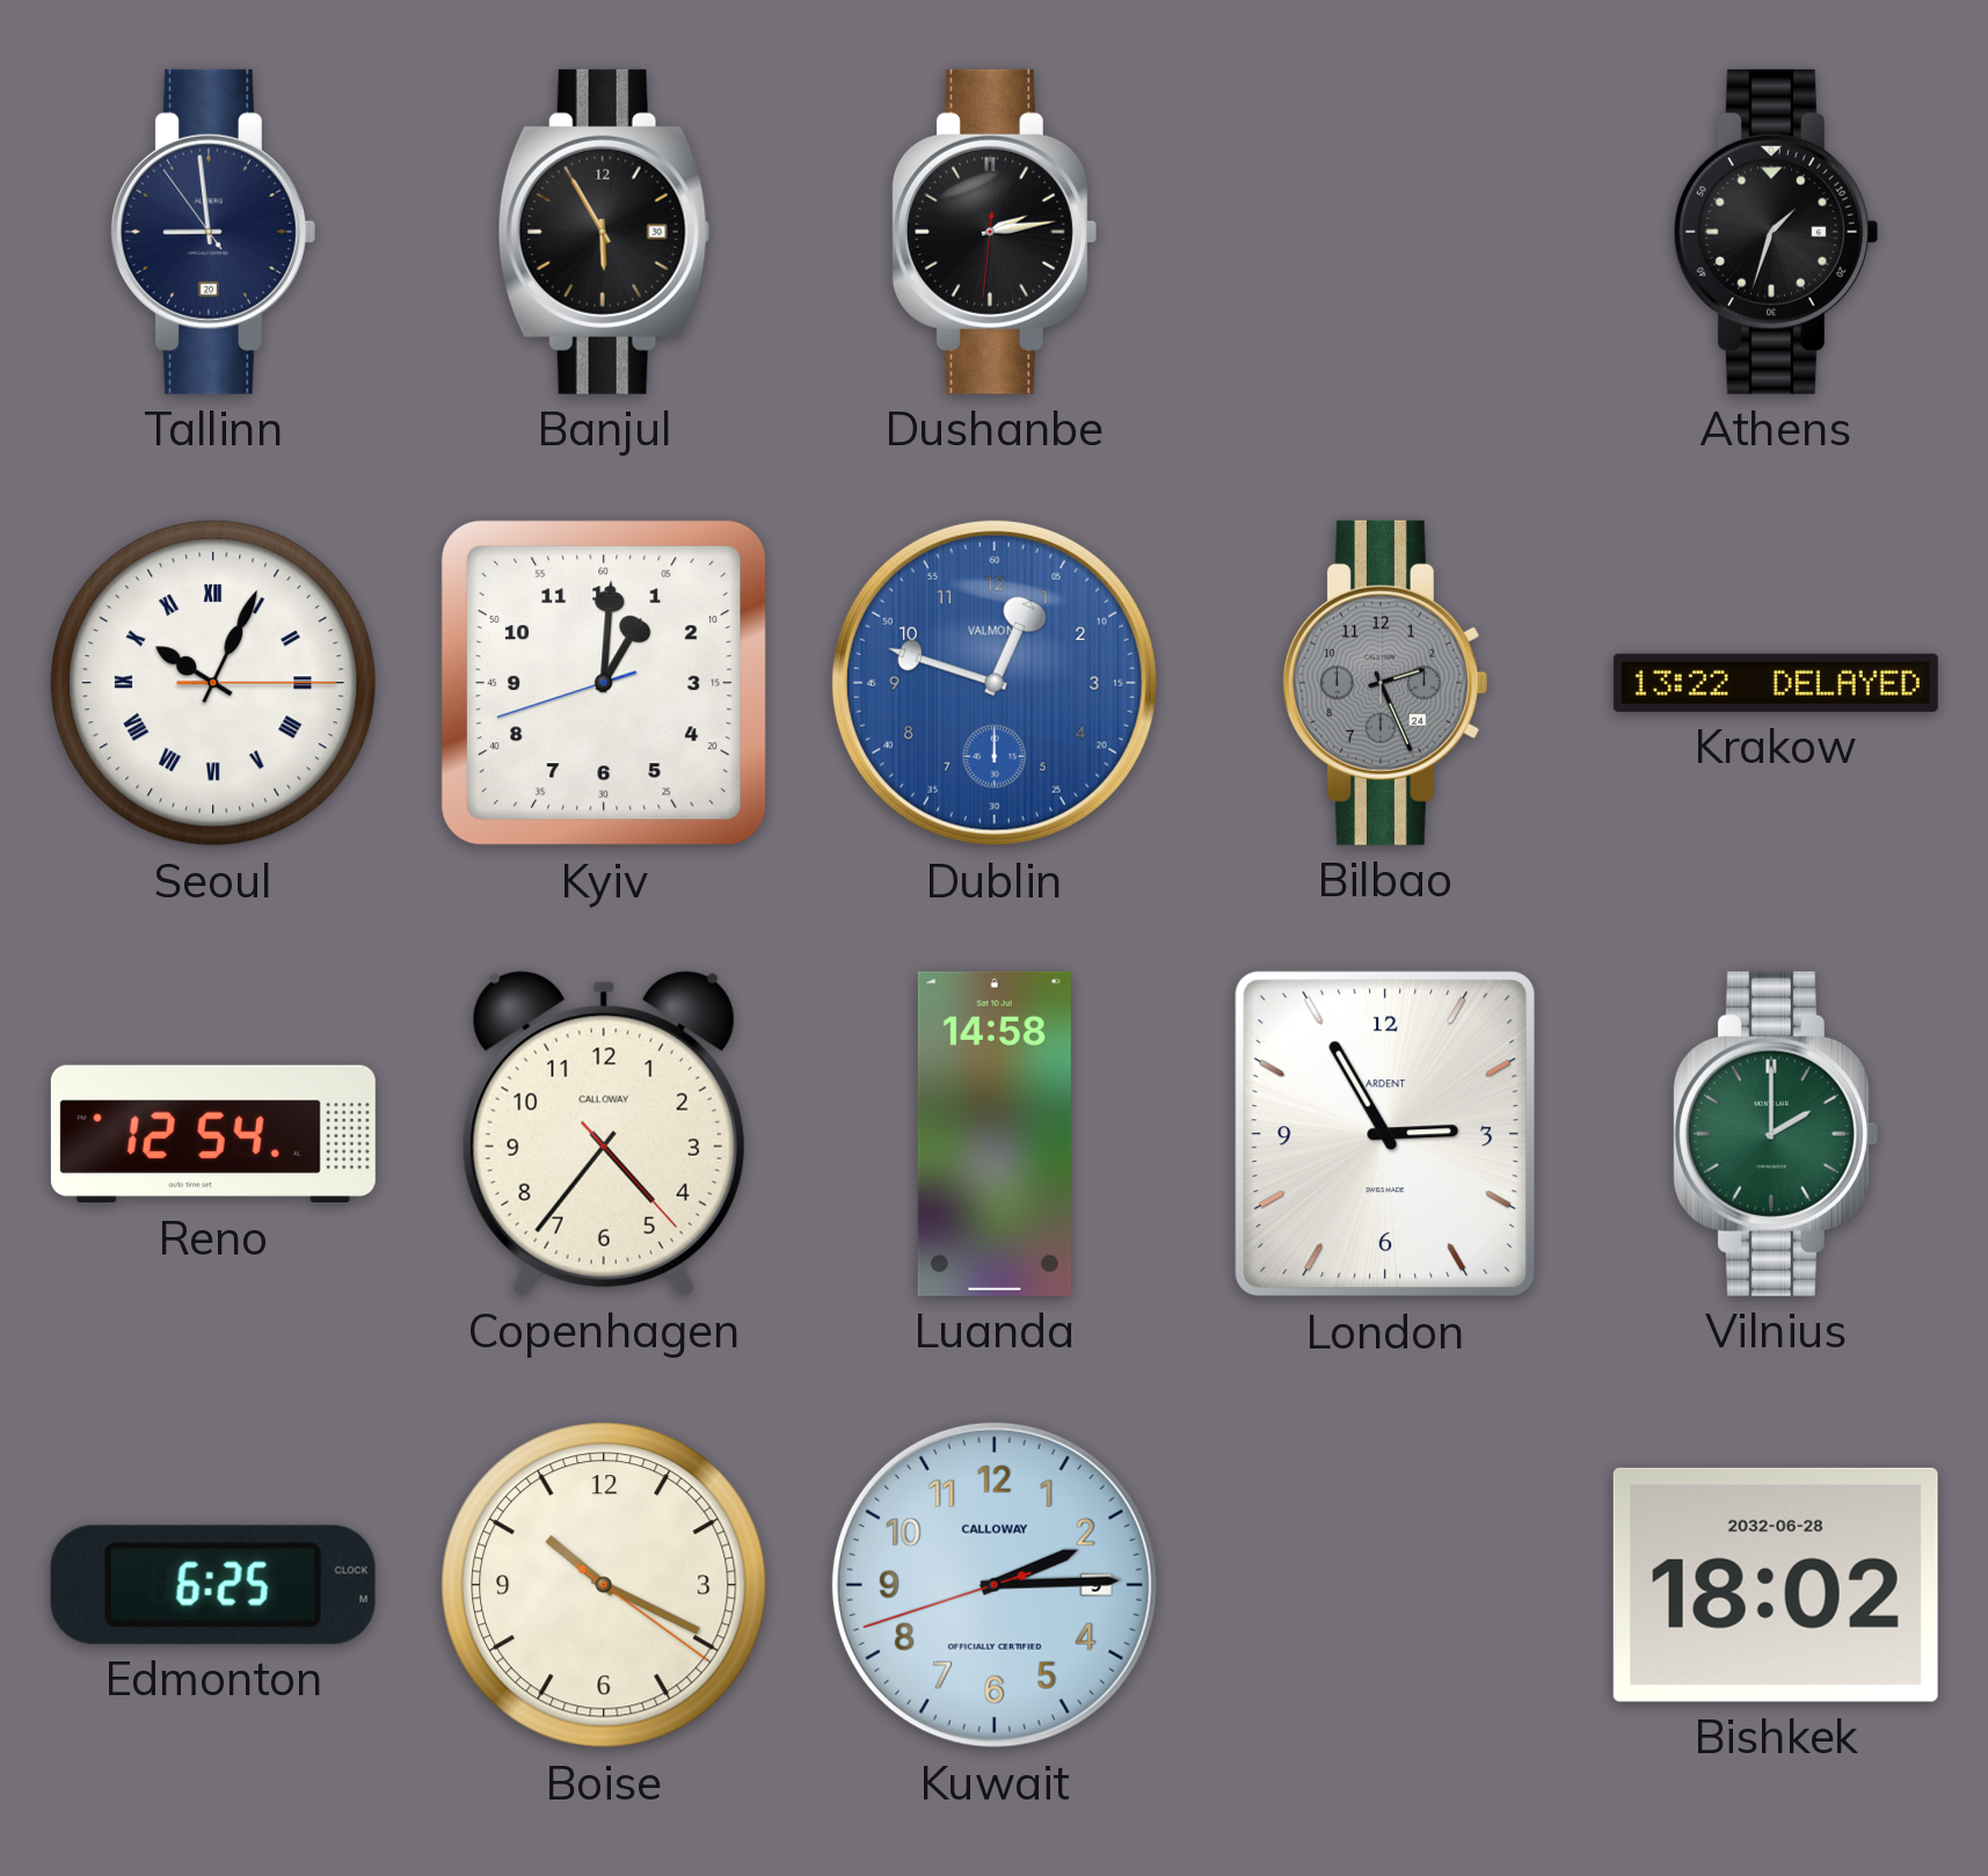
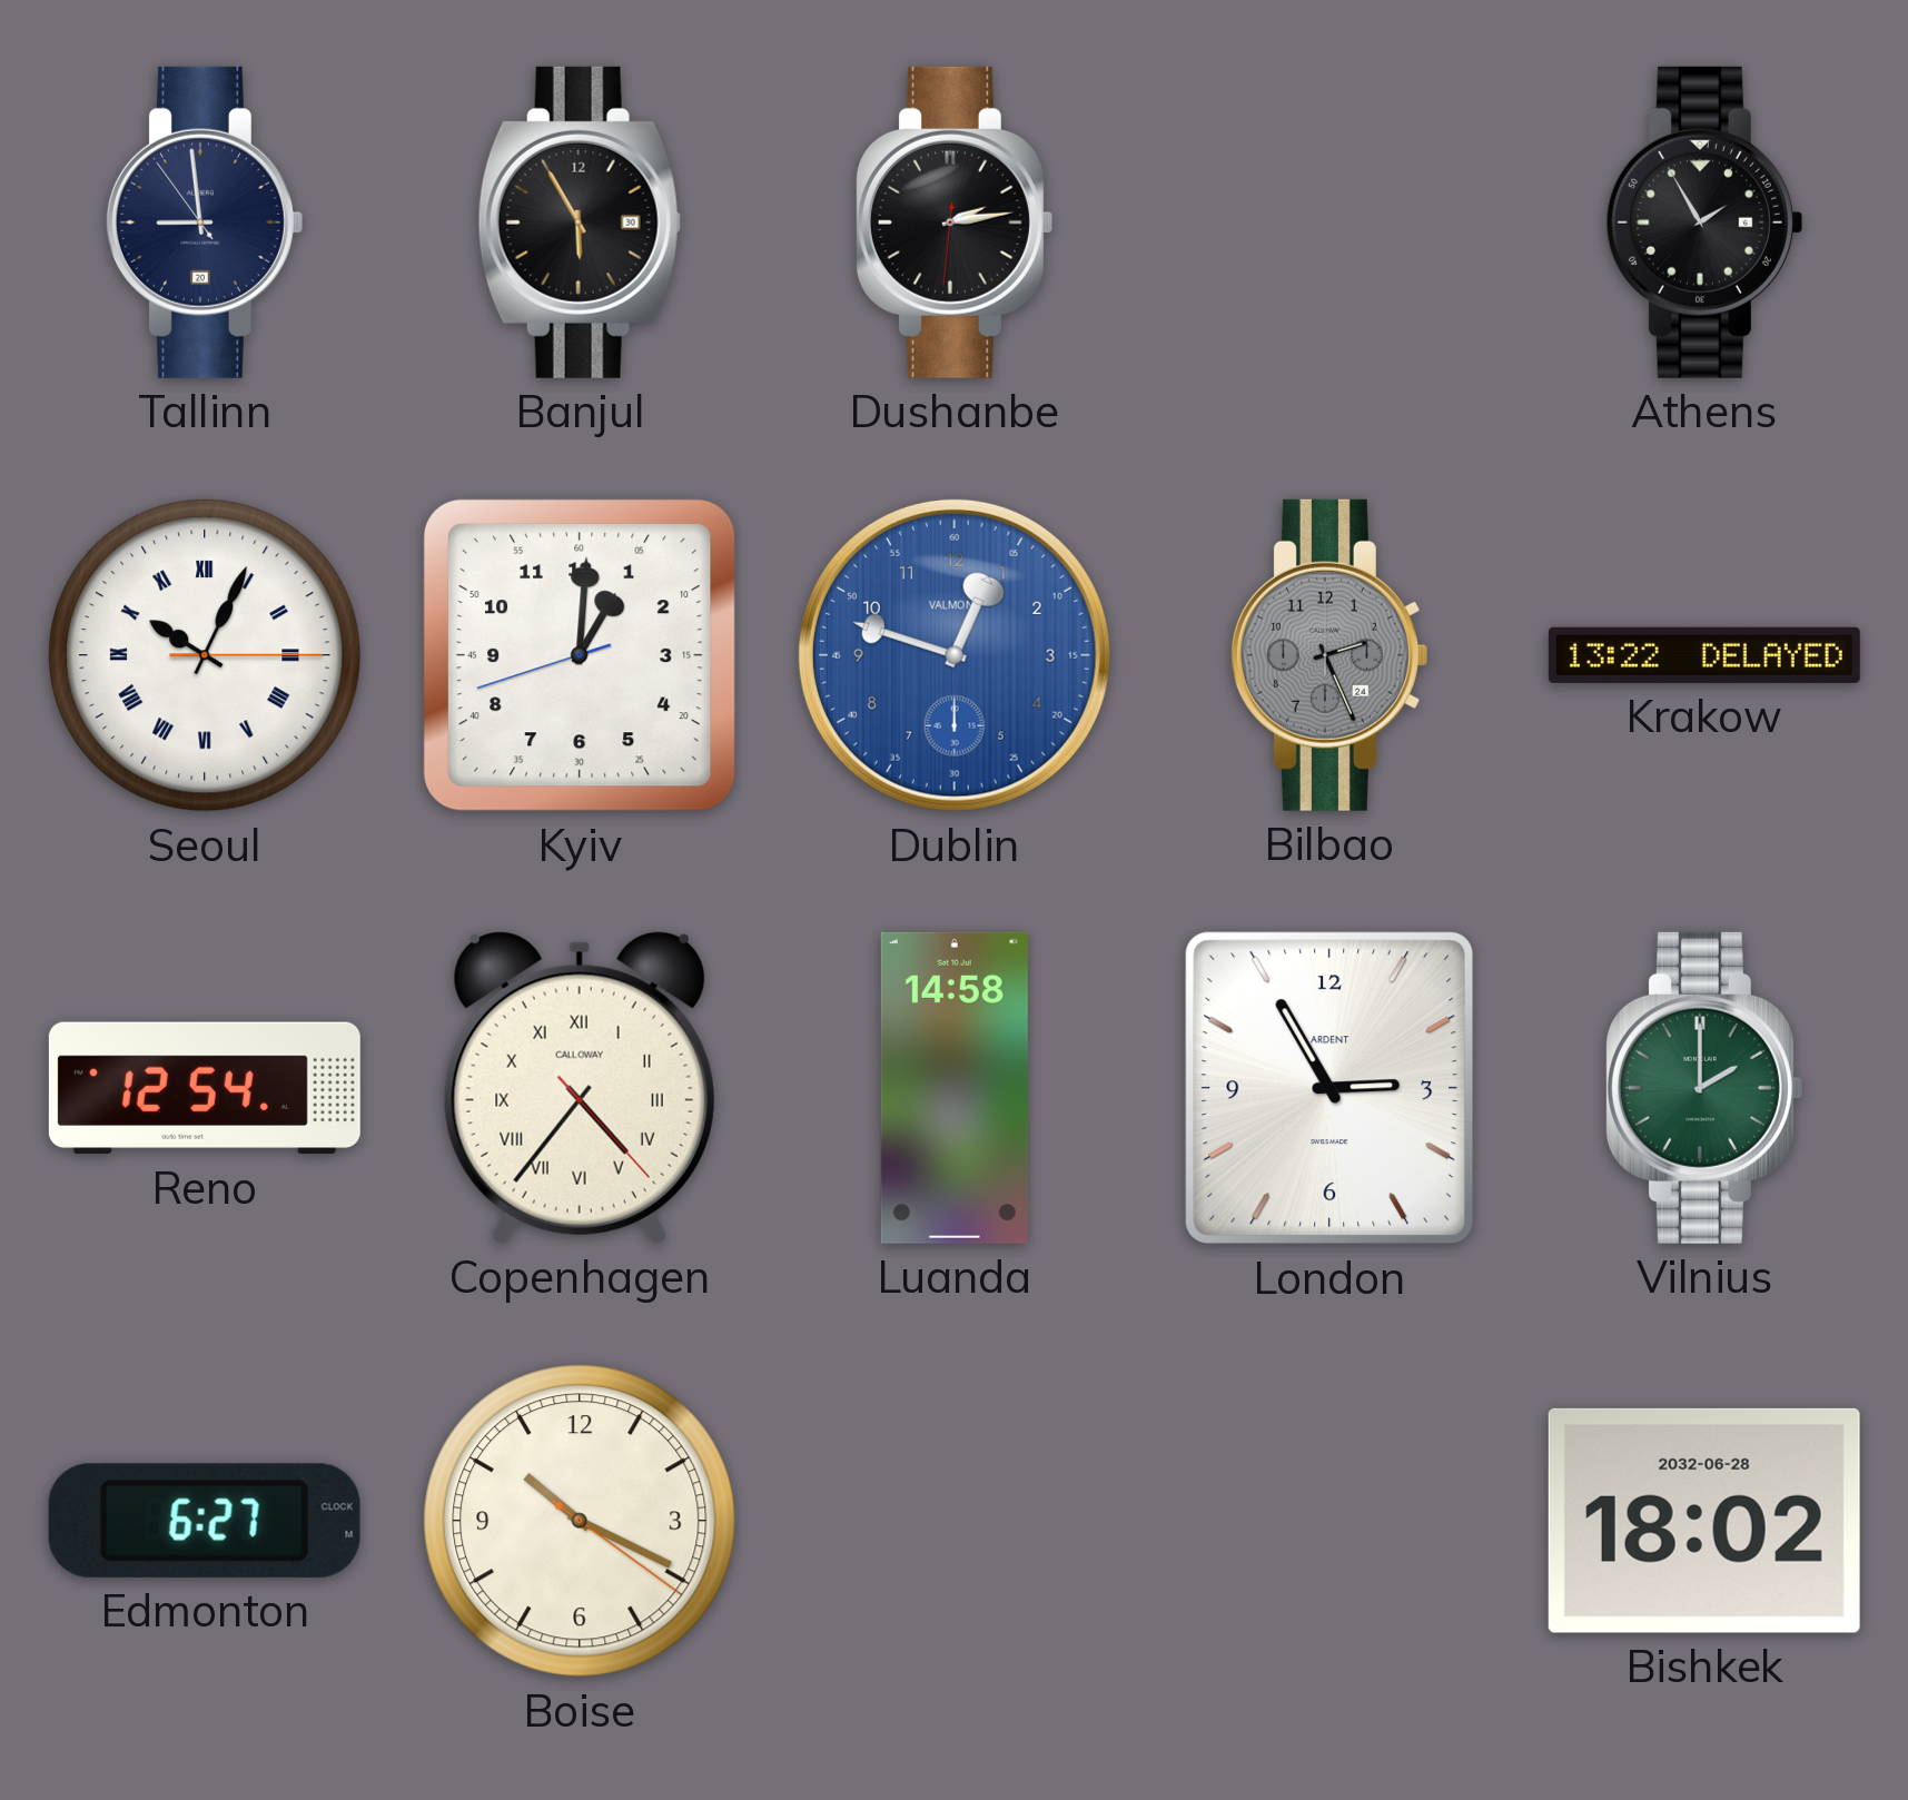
Athens: 1:33 -> 1:55 (1703, 222)
Copenhagen numerals: Arabic -> Roman (580, 1088)
Edmonton: 6:25 -> 6:27 (205, 1521)
Kuwait: 2:14 -> none (995, 1585)
